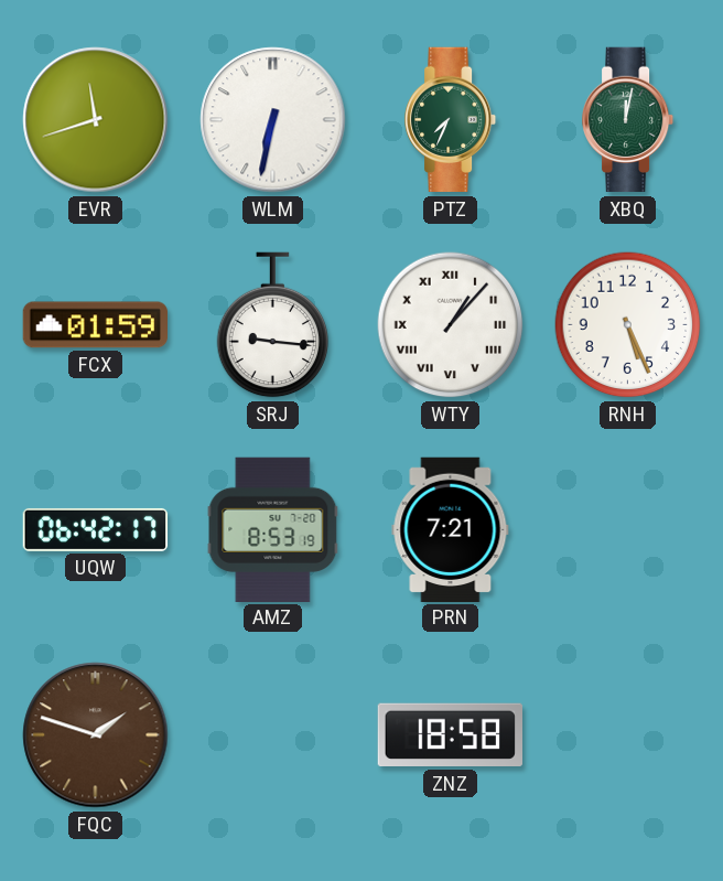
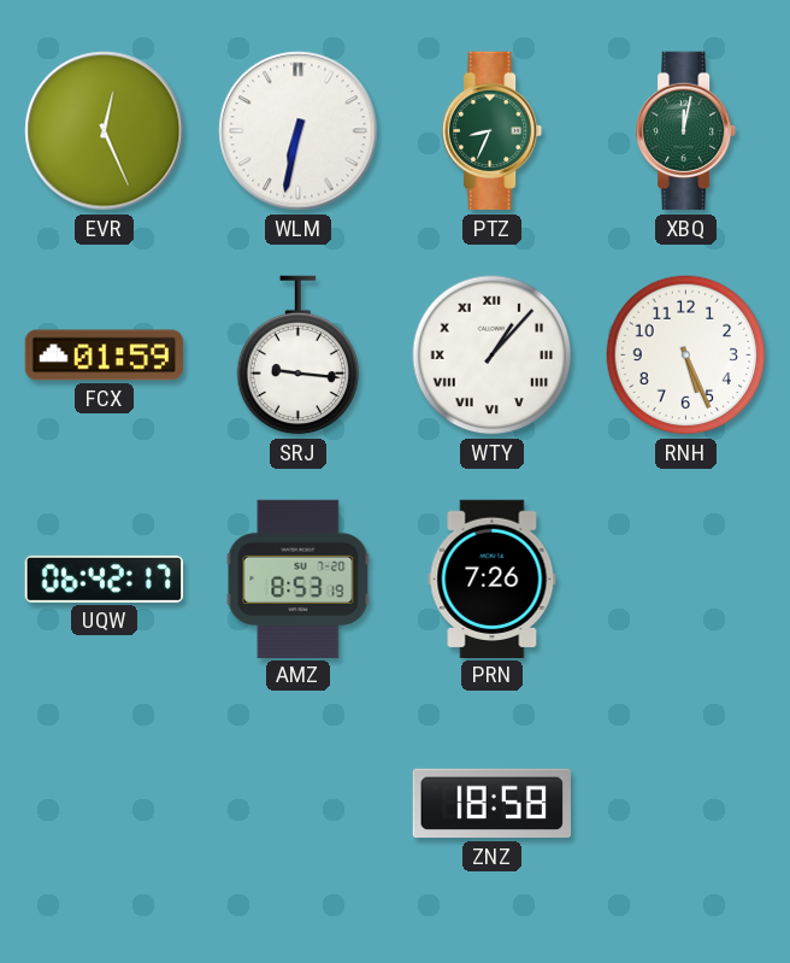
EVR: 11:42 -> 12:26 (105, 131)
PTZ: 7:34 -> 8:34 (494, 131)
PRN: 7:21 -> 7:26 (493, 579)
FQC: 1:48 -> none (96, 735)
